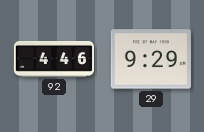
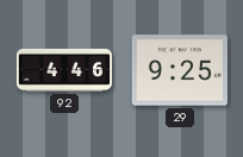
29: 9:29 -> 9:25 (180, 70)
